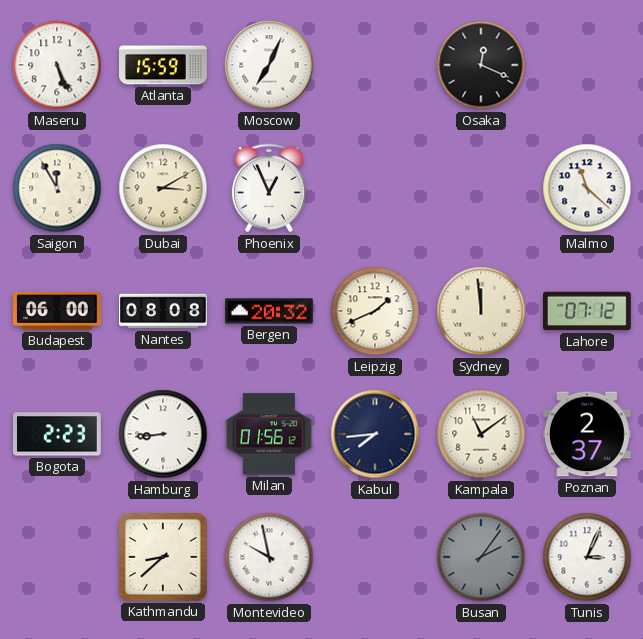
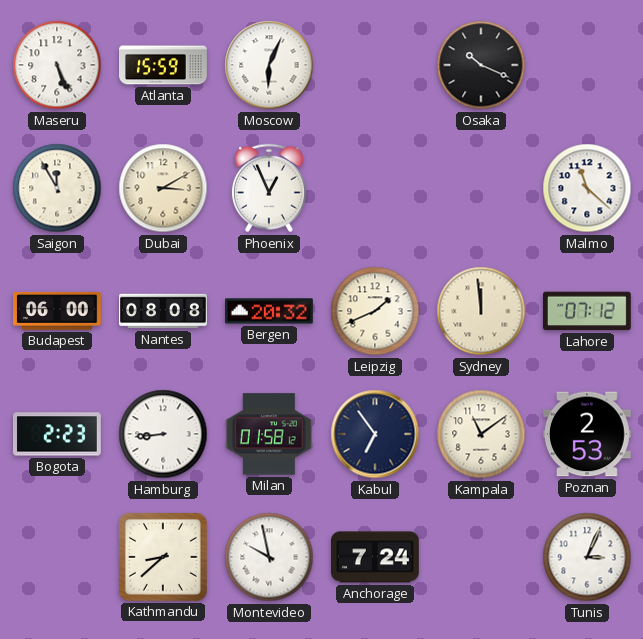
Moscow: 7:04 -> 6:04 (269, 65)
Osaka: 12:19 -> 10:19 (481, 65)
Milan: 01:56 -> 01:58 (270, 434)
Kabul: 7:44 -> 6:54 (375, 434)
Poznan: 2:37 -> 2:53 (587, 434)
Anchorage: none -> 7:24 (375, 557)
Busan: 2:06 -> none (481, 557)
